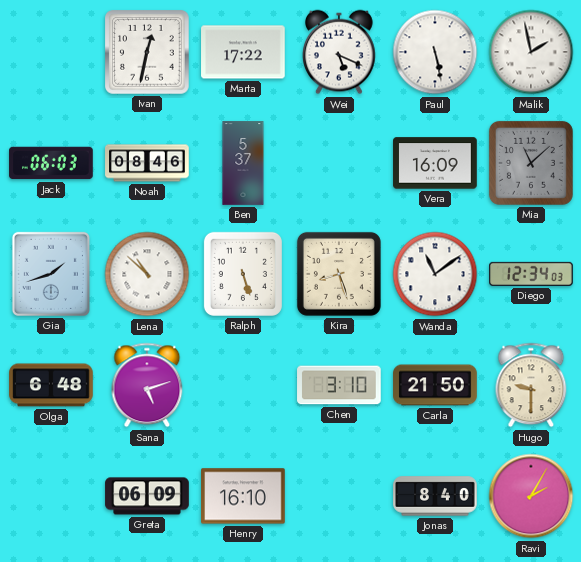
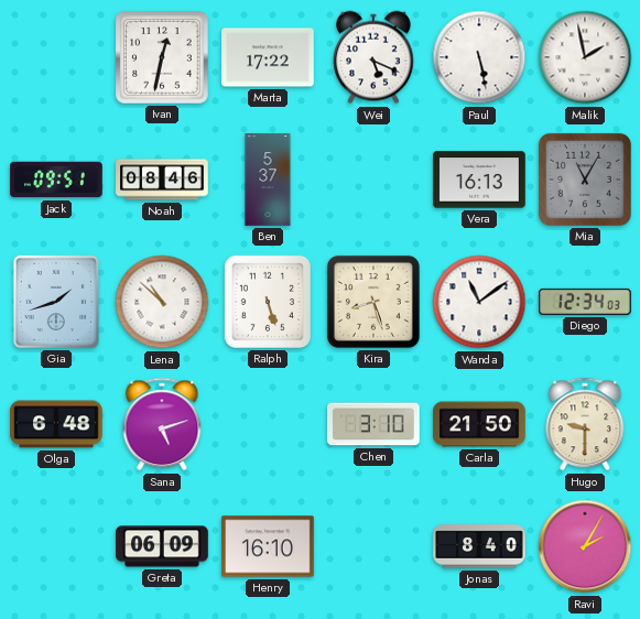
Jack: 06:03 -> 09:51 (56, 180)
Vera: 16:09 -> 16:13 (479, 180)
Mia: 11:08 -> 11:05 (585, 180)
